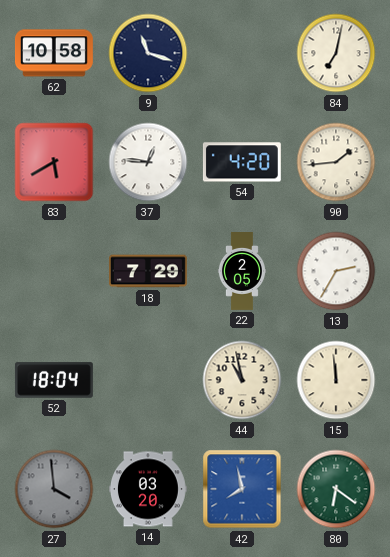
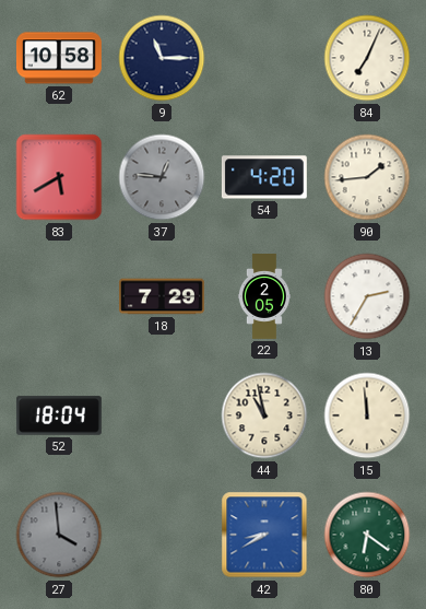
9: 11:18 -> 11:15 (162, 58)
84: 7:02 -> 7:04 (367, 58)
37 dial: white -> grey (162, 177)
14: 03:20 -> none (148, 489)
42: 7:58 -> 8:40 (264, 535)
